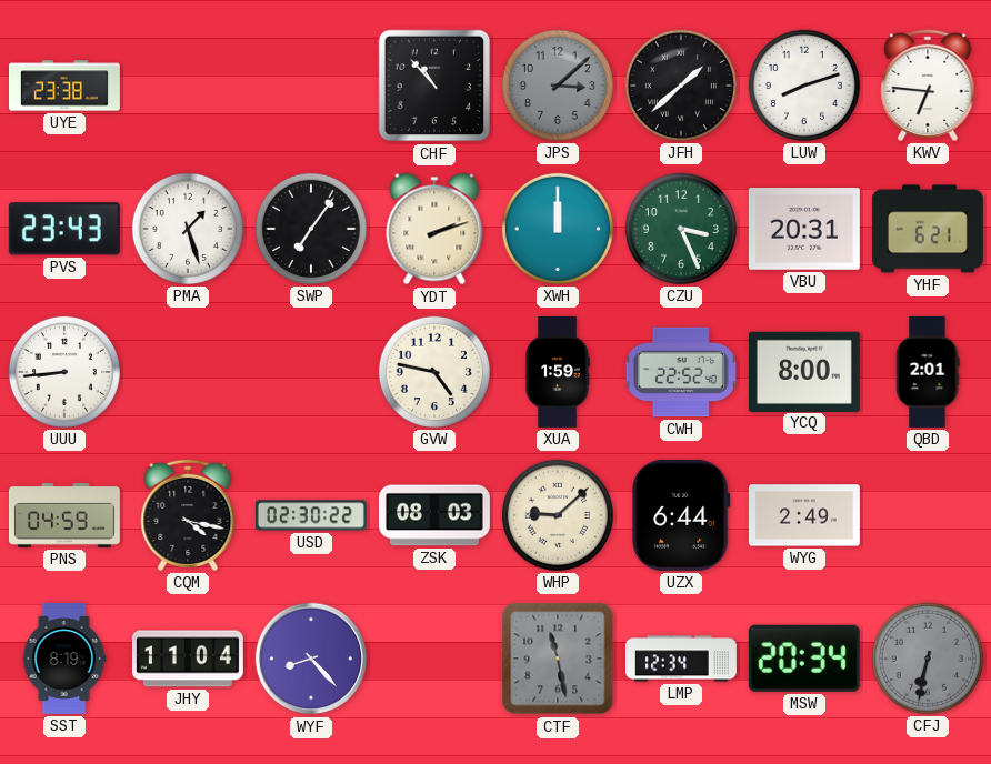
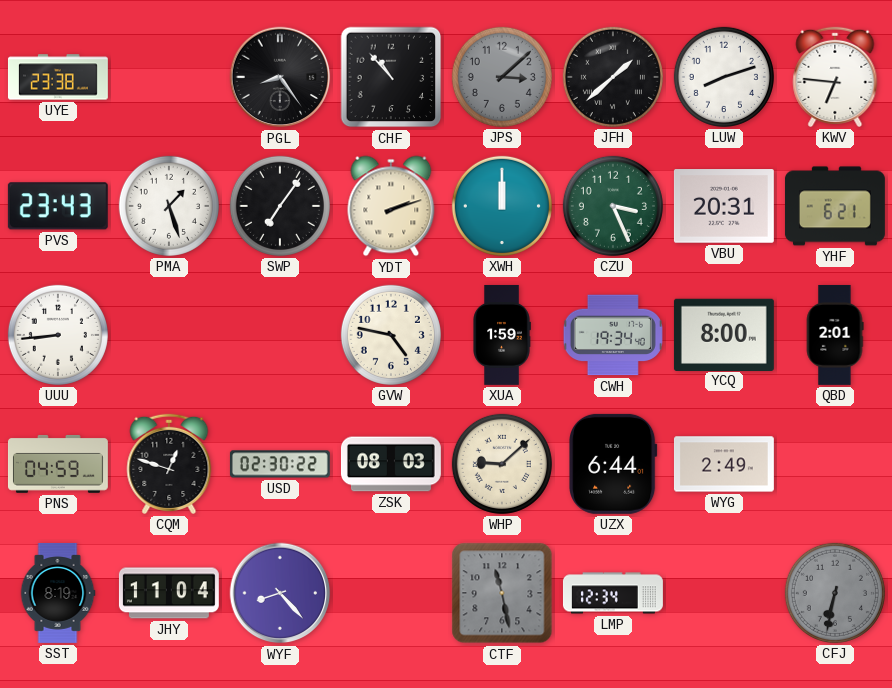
PGL: none -> 8:24 (280, 77)
CWH: 22:52 -> 19:34 (613, 335)
CQM: 4:17 -> 12:48 (169, 464)
MSW: 20:34 -> none (804, 659)
